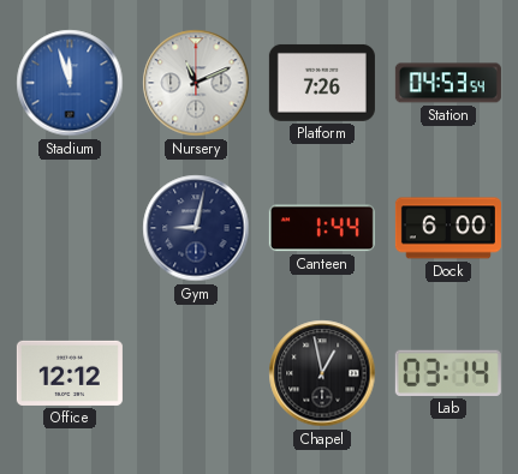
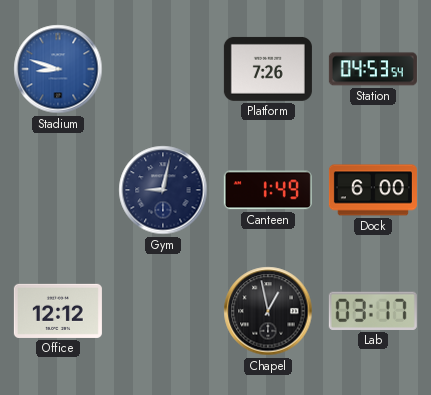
Stadium: 11:57 -> 8:48 (58, 69)
Nursery: 11:11 -> none (196, 83)
Canteen: 1:44 -> 1:49 (268, 190)
Lab: 03:14 -> 03:17 (373, 311)
